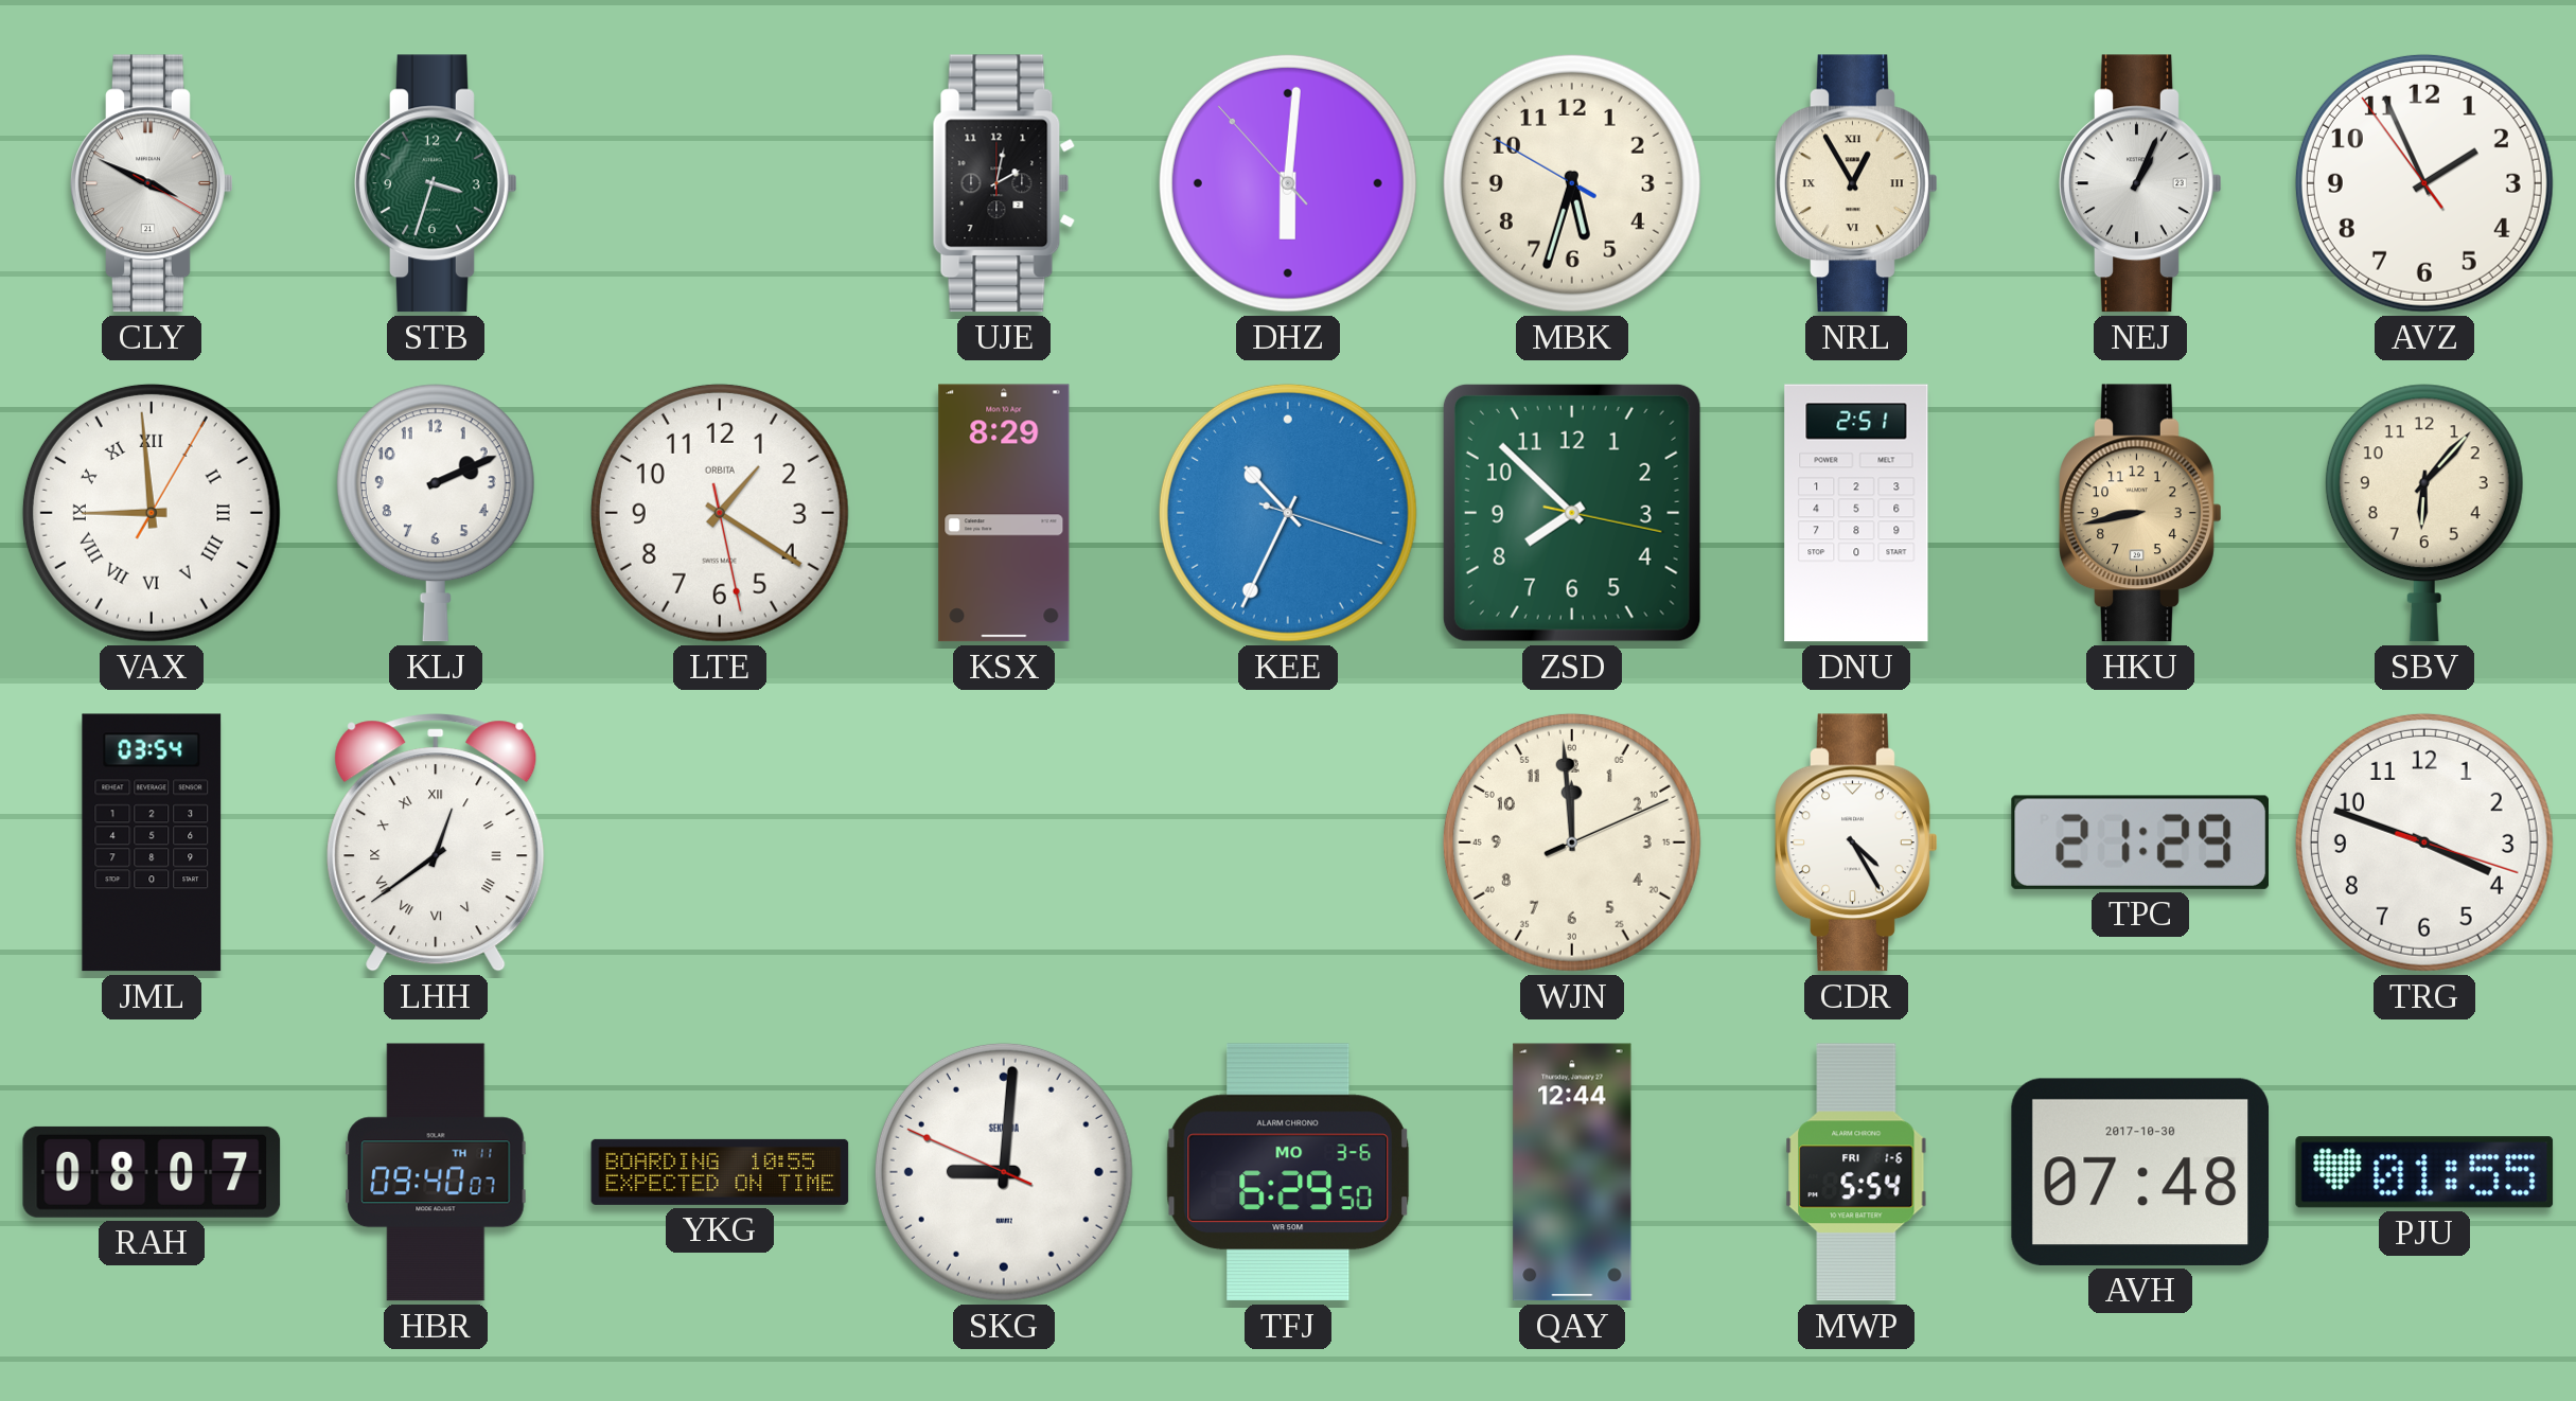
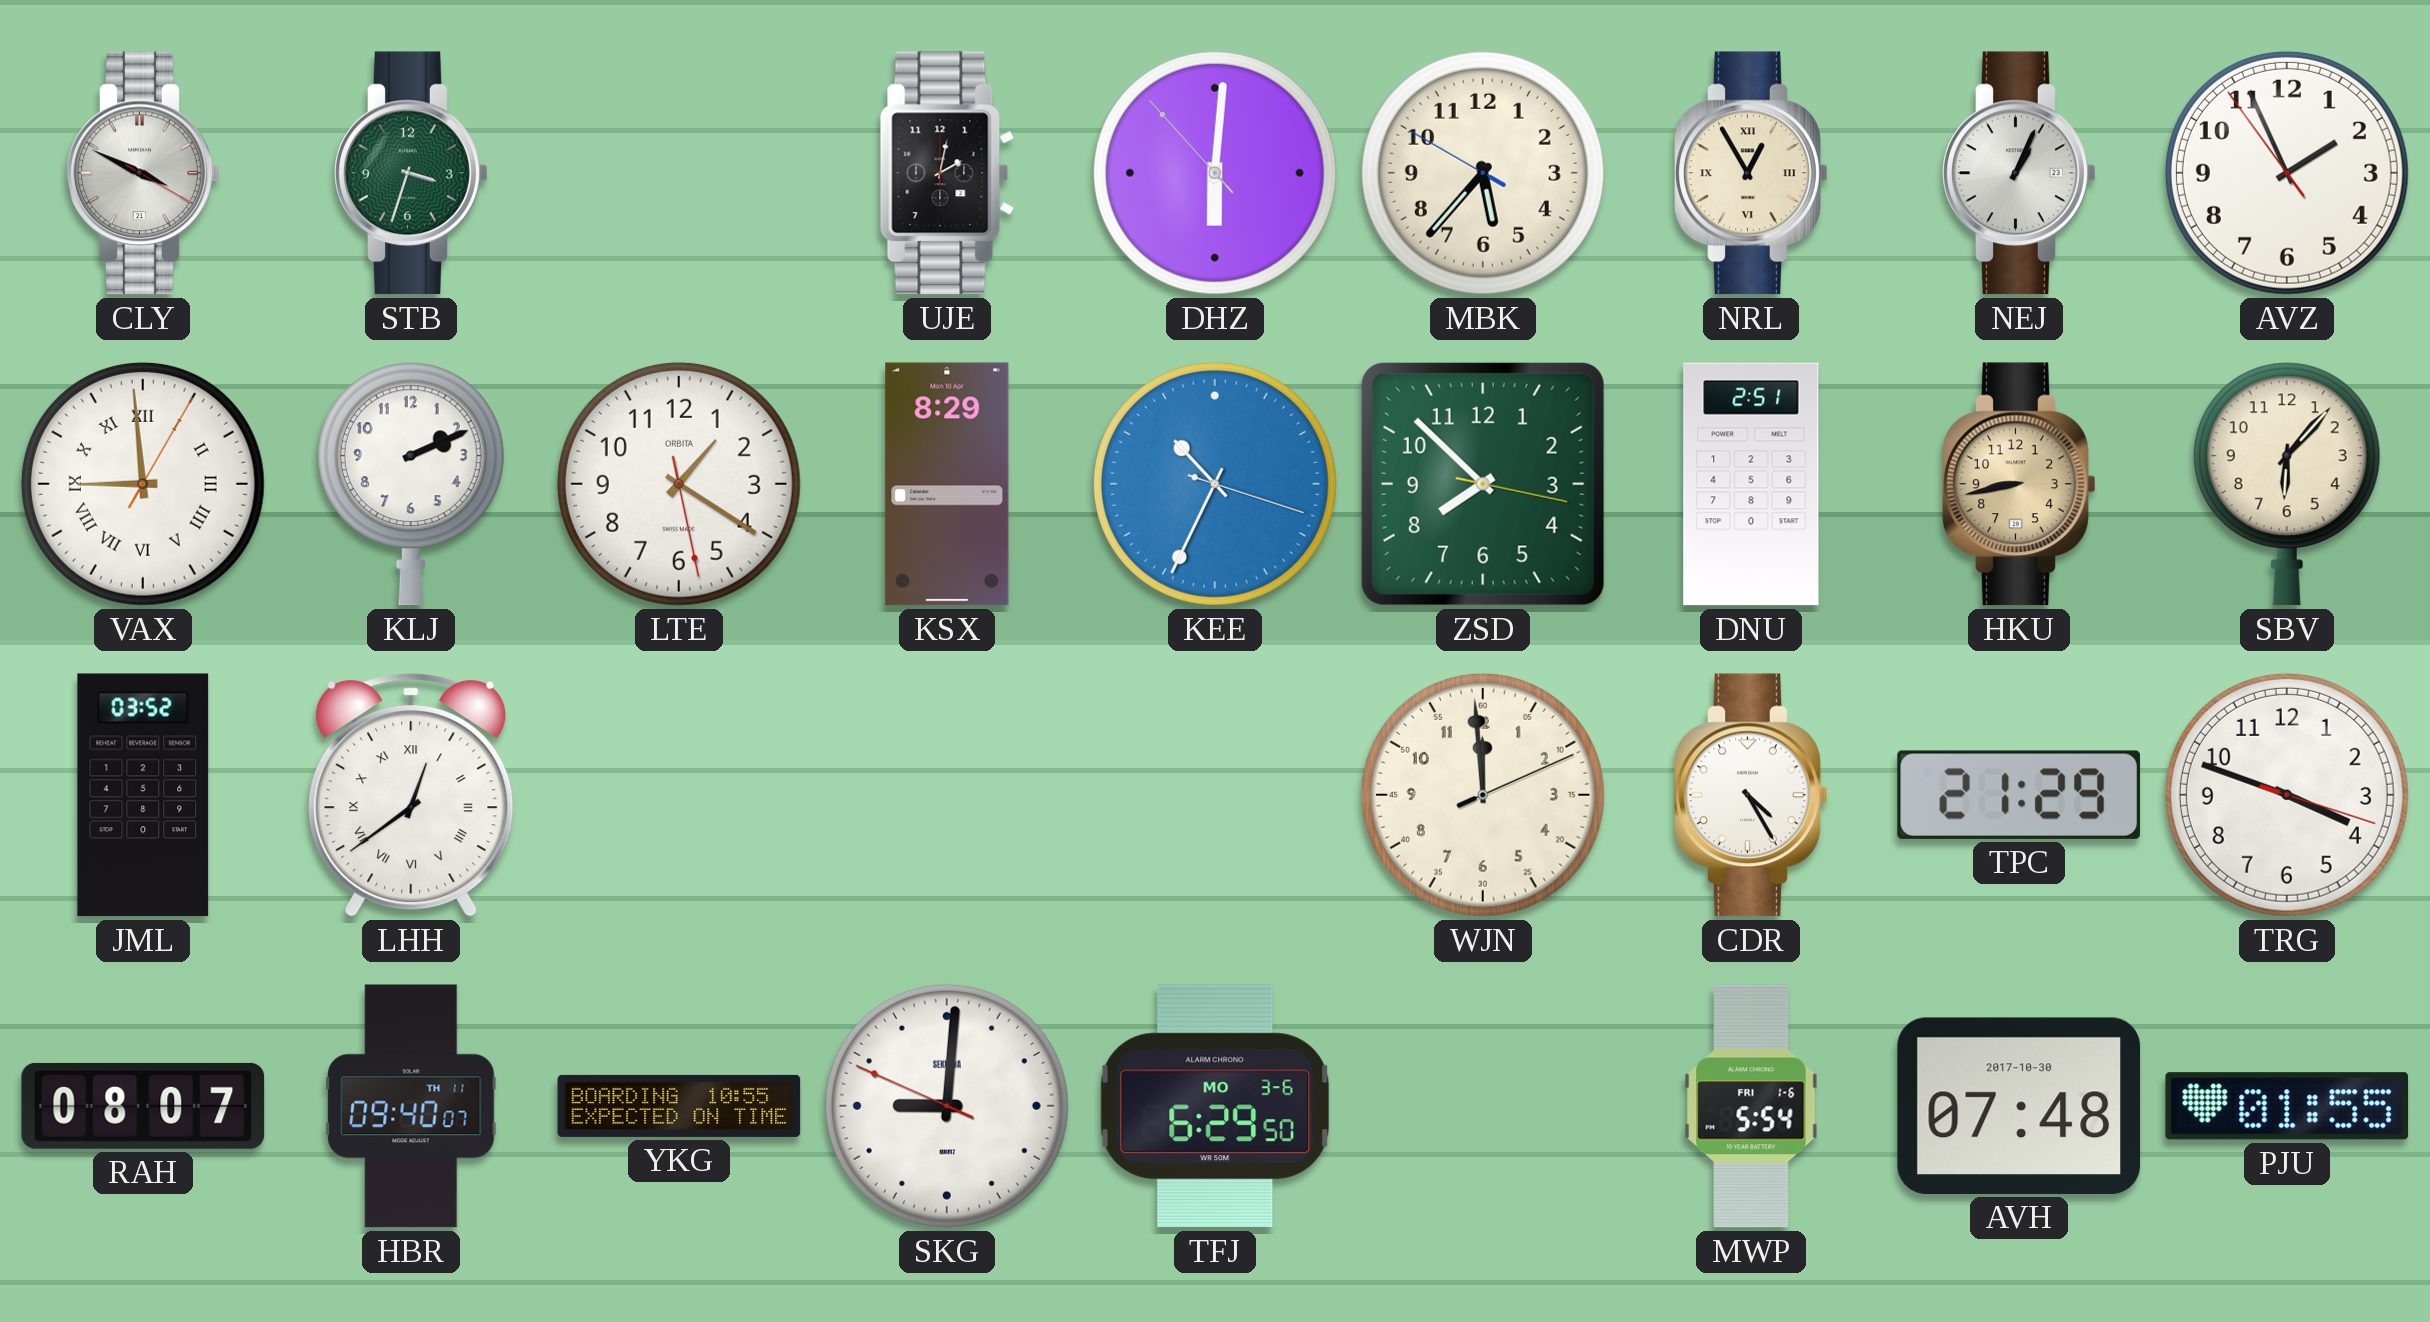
MBK: 5:32 -> 5:36 (1483, 173)
JML: 03:54 -> 03:52 (143, 795)
QAY: 12:44 -> none (1572, 1172)
